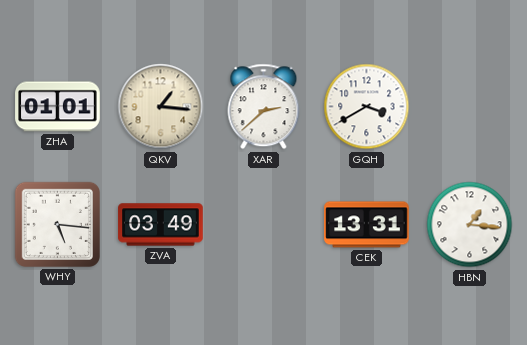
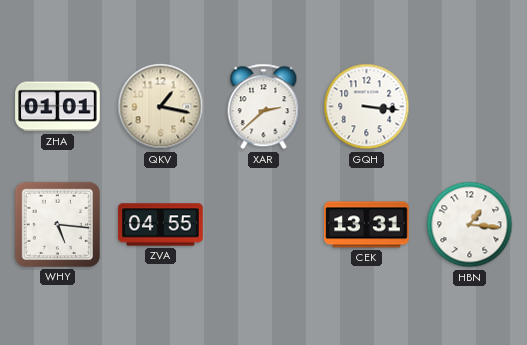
QKV: 1:16 -> 1:17 (161, 107)
GQH: 3:40 -> 3:16 (367, 107)
ZVA: 03:49 -> 04:55 (161, 225)
